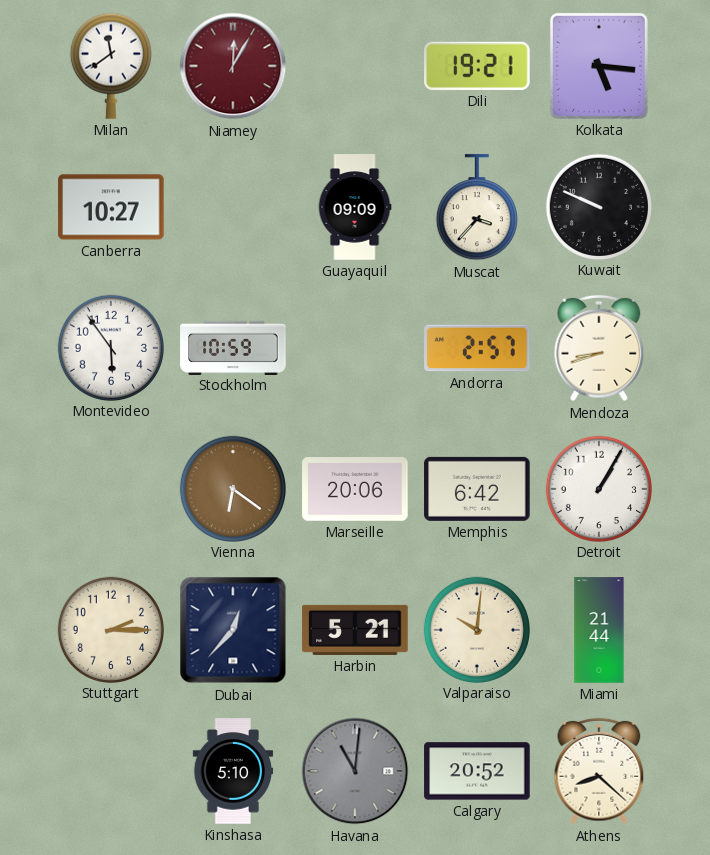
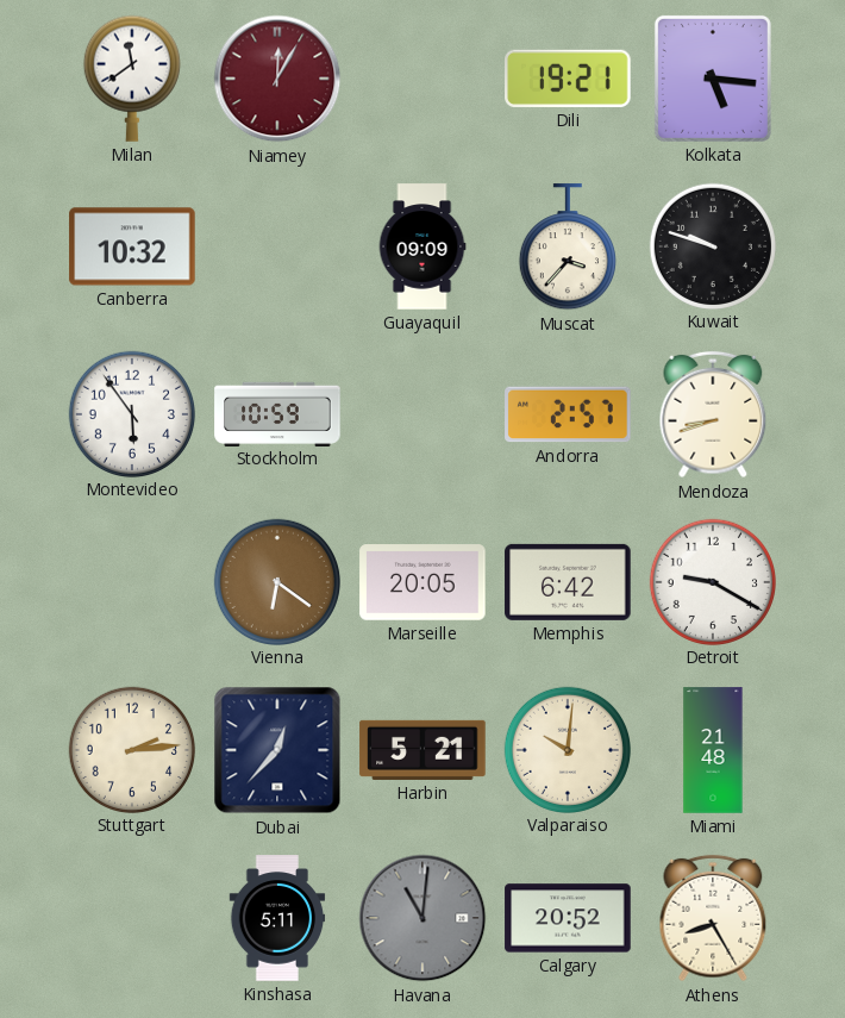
Canberra: 10:27 -> 10:32 (132, 246)
Kuwait: 9:49 -> 9:48 (712, 245)
Marseille: 20:06 -> 20:05 (422, 582)
Detroit: 1:05 -> 9:20 (712, 581)
Stuttgart: 2:15 -> 2:14 (131, 749)
Miami: 21:44 -> 21:48 (713, 750)
Kinshasa: 5:10 -> 5:11 (277, 918)
Athens: 8:22 -> 8:25 (713, 918)
